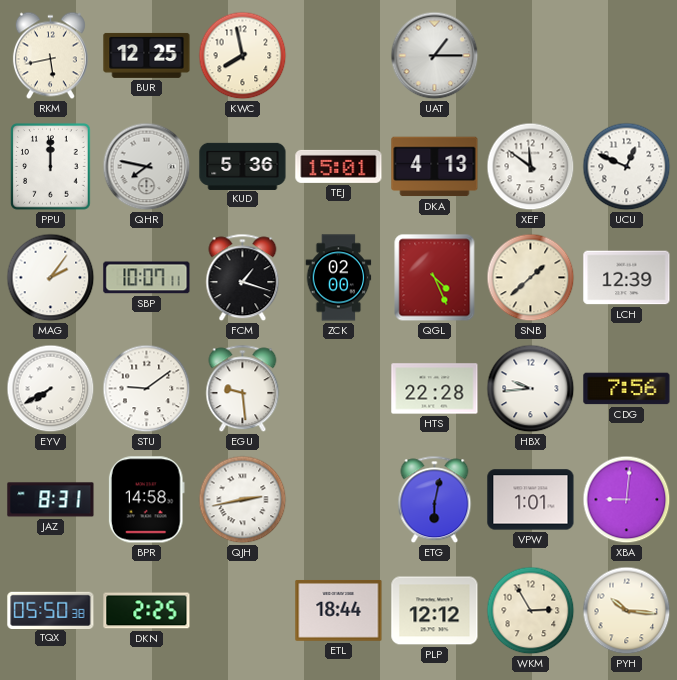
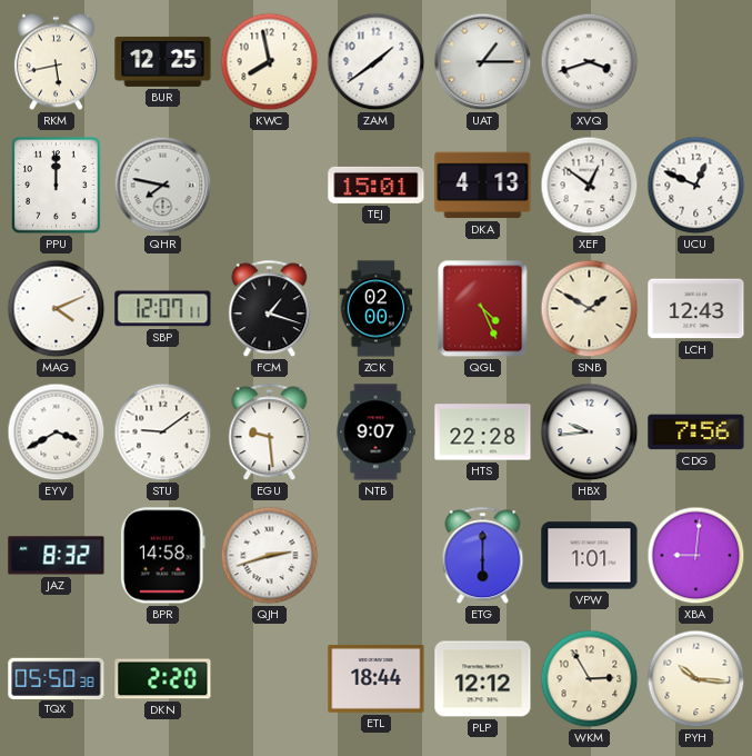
ZAM: none -> 1:39 (377, 62)
XVQ: none -> 3:42 (590, 62)
KUD: 5:36 -> none (243, 166)
XEF: 11:51 -> 12:51 (590, 186)
MAG: 2:06 -> 4:11 (57, 309)
SBP: 10:07 -> 12:07 (163, 309)
SNB: 1:38 -> 1:50 (590, 309)
LCH: 12:39 -> 12:43 (696, 309)
EYV: 7:40 -> 3:40 (57, 432)
NTB: none -> 9:07 (375, 432)
JAZ: 8:31 -> 8:32 (57, 556)
QJH: 2:43 -> 2:42 (270, 556)
ETG: 6:02 -> 6:00 (483, 556)
DKN: 2:25 -> 2:20 (163, 679)
